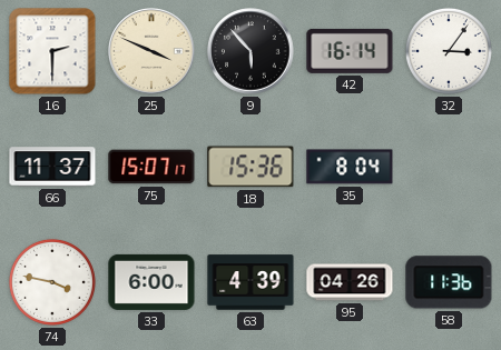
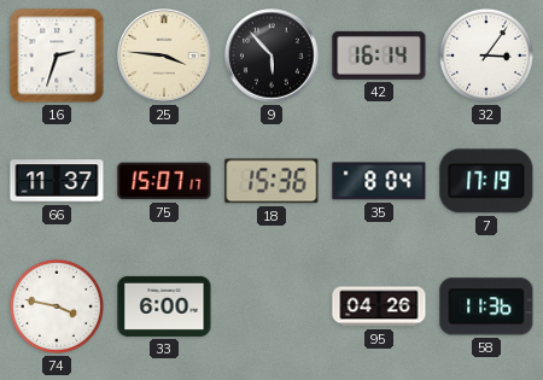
16: 2:30 -> 2:33 (57, 55)
25: 3:49 -> 3:46 (164, 55)
7: none -> 17:19 (486, 181)
63: 4:39 -> none (250, 282)
